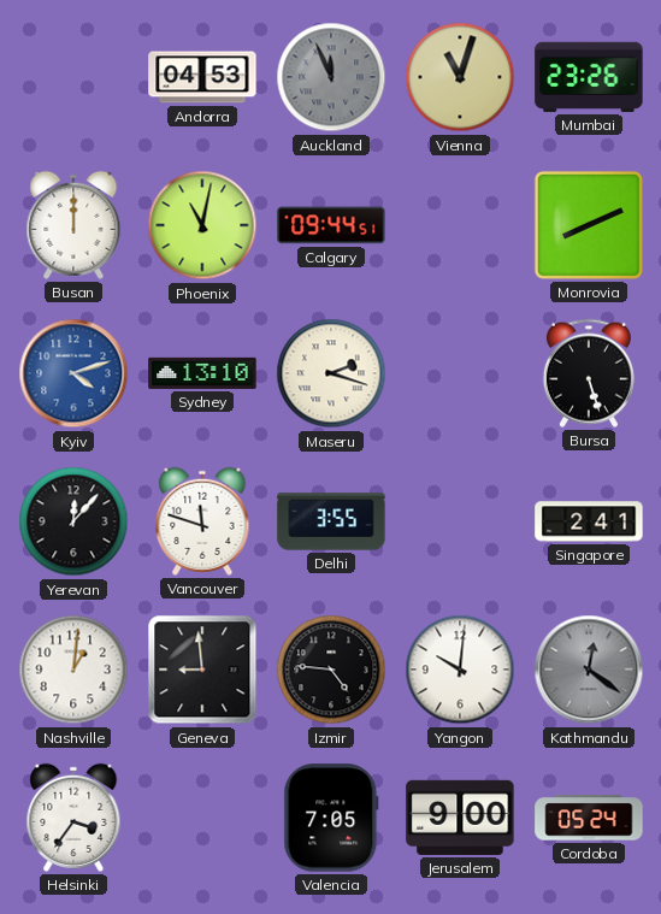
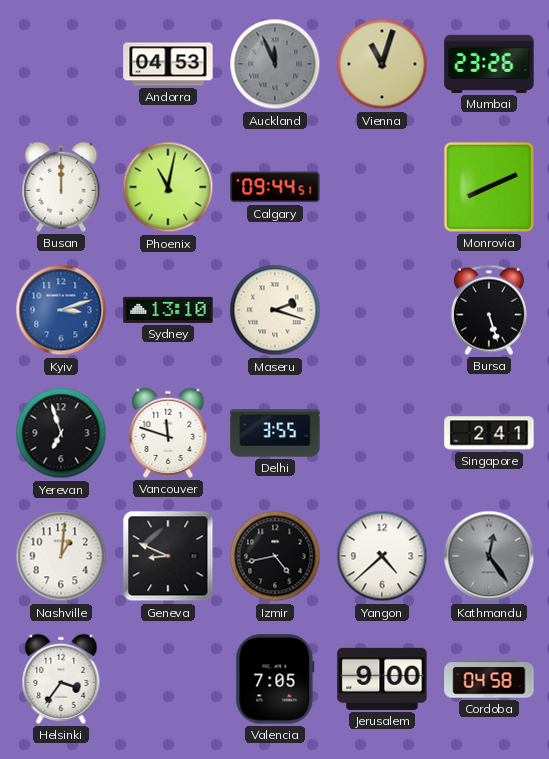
Kyiv: 4:12 -> 3:12 (61, 310)
Yerevan: 12:07 -> 6:57 (61, 433)
Geneva: 8:59 -> 8:49 (168, 556)
Izmir: 4:46 -> 4:43 (275, 556)
Yangon: 10:01 -> 4:38 (382, 556)
Kathmandu: 12:21 -> 12:24 (489, 556)
Cordoba: 05:24 -> 04:58 (489, 679)
